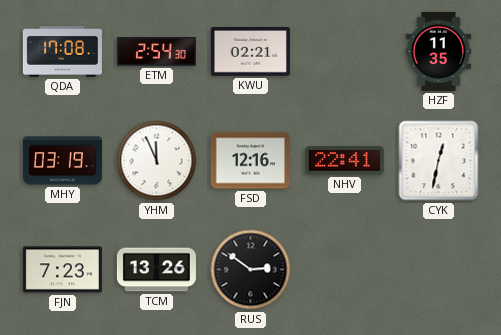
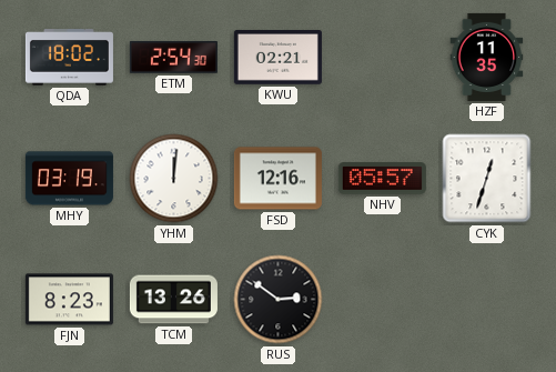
QDA: 17:08 -> 18:02 (69, 58)
YHM: 11:56 -> 12:01 (174, 179)
NHV: 22:41 -> 05:57 (382, 179)
CYK: 12:32 -> 12:33 (487, 179)
FJN: 7:23 -> 8:23 (69, 300)
